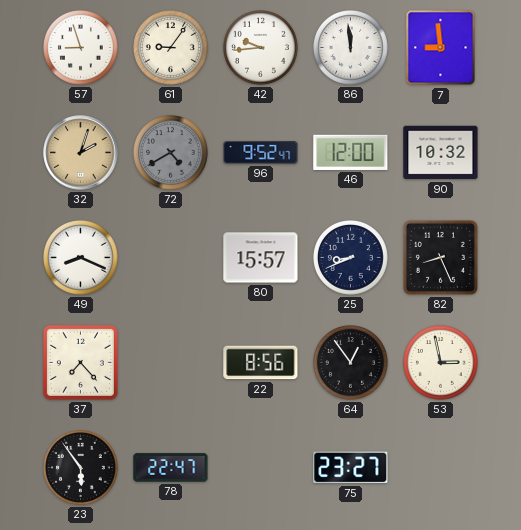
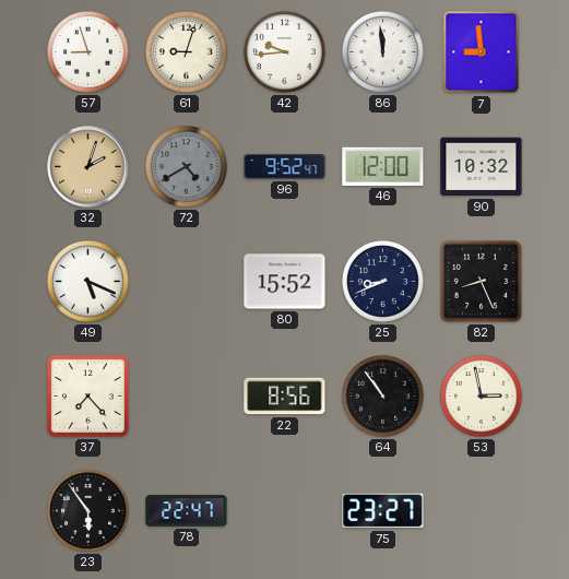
61: 9:06 -> 9:03 (187, 52)
49: 8:19 -> 5:19 (88, 282)
80: 15:57 -> 15:52 (285, 282)
64: 12:54 -> 10:54 (383, 397)
